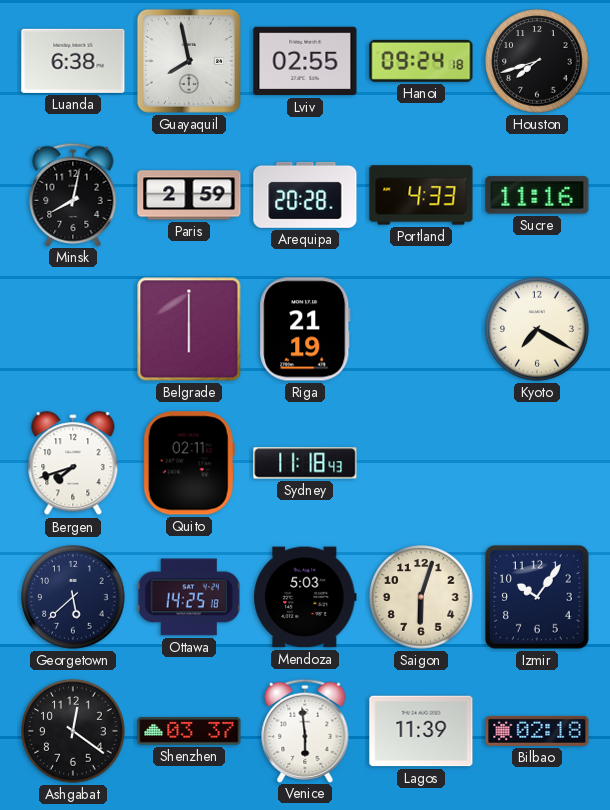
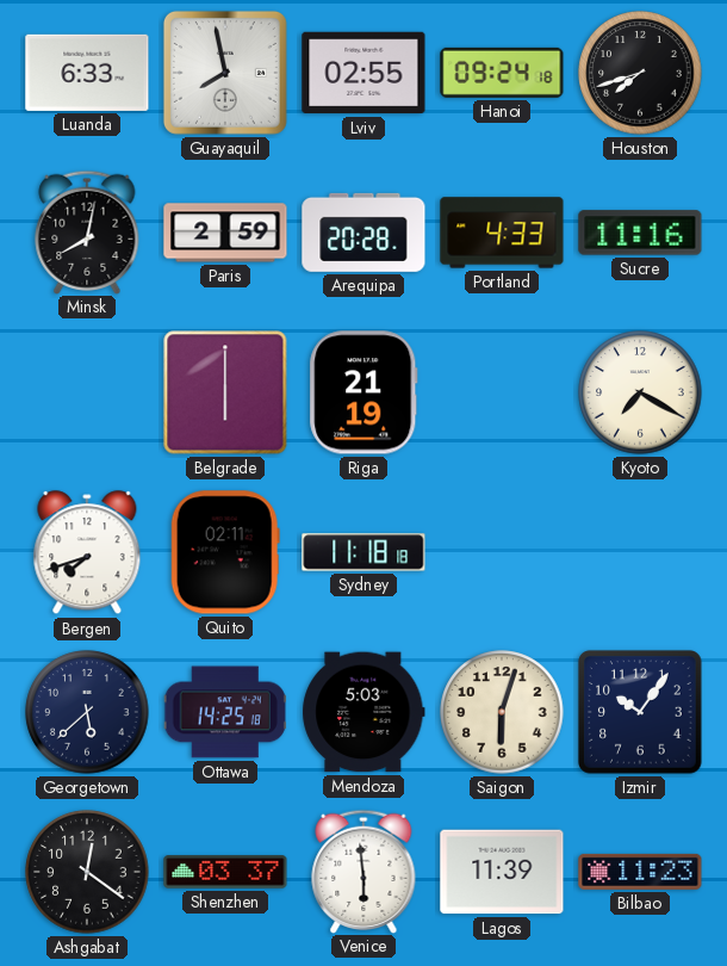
Luanda: 6:38 -> 6:33 (87, 73)
Sydney: 11:18:43 -> 11:18:18 (363, 552)
Bilbao: 02:18 -> 11:23 (640, 872)
